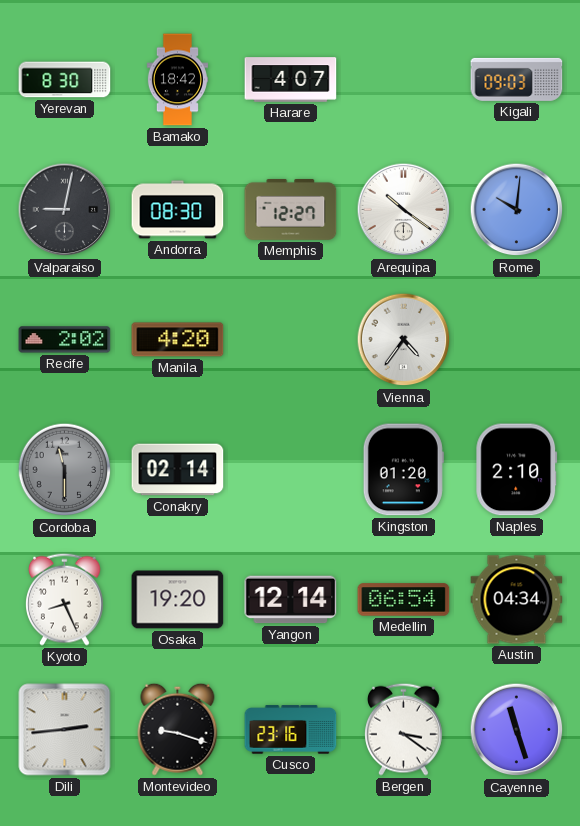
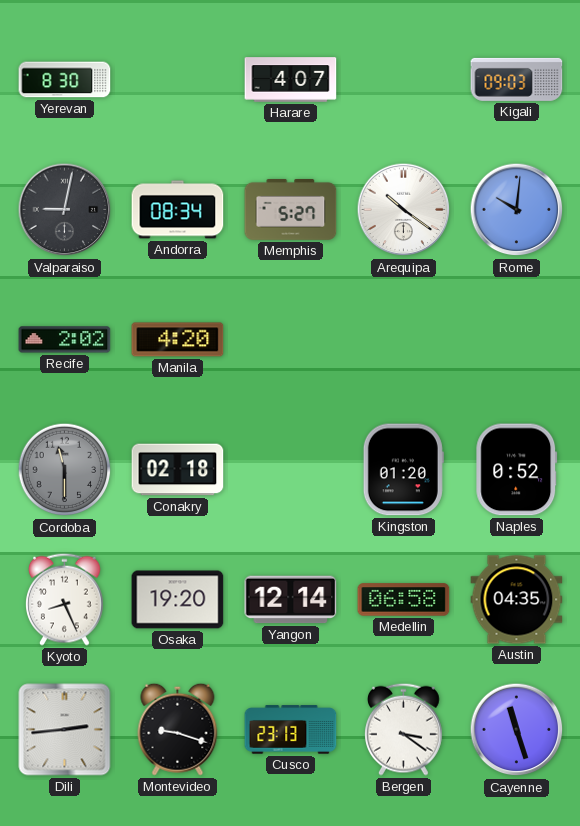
Bamako: 18:42 -> none (177, 80)
Andorra: 08:30 -> 08:34 (178, 210)
Memphis: 12:27 -> 5:27 (291, 209)
Vienna: 4:36 -> none (404, 340)
Conakry: 02:14 -> 02:18 (178, 470)
Naples: 2:10 -> 0:52 (517, 470)
Medellin: 06:54 -> 06:58 (404, 600)
Austin: 04:34 -> 04:35 (517, 600)
Cusco: 23:16 -> 23:13 (291, 730)
